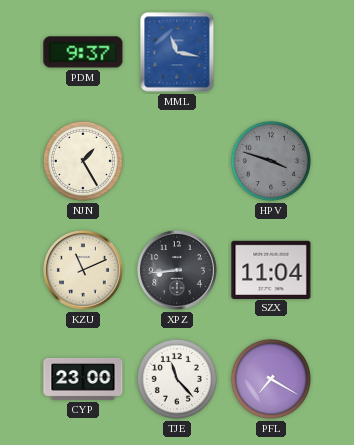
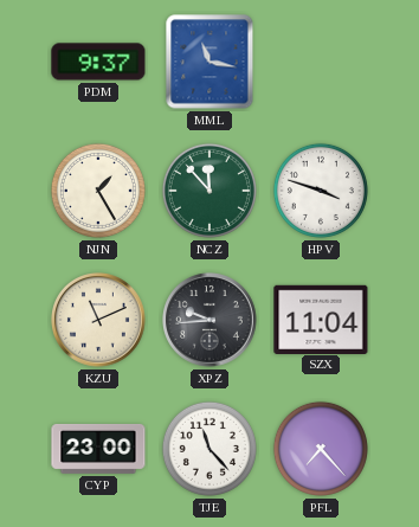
NCZ: none -> 11:53 (209, 191)
HPV dial: grey -> white (321, 191)
XPZ: 8:44 -> 9:44 (211, 321)
PFL: 7:20 -> 7:23 (321, 449)
